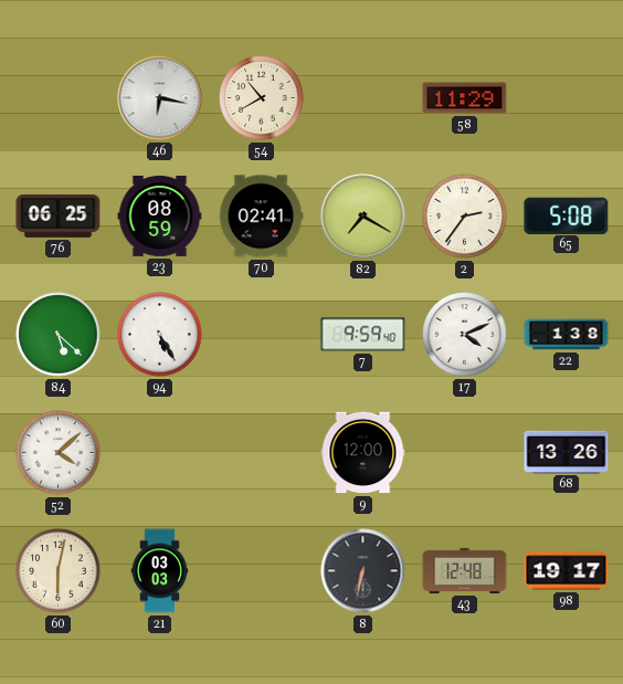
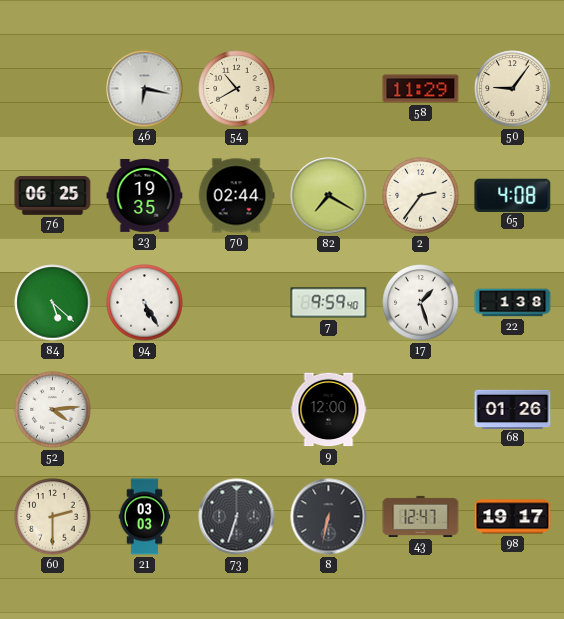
50: none -> 9:06 (513, 89)
23: 08:59 -> 19:35 (145, 195)
70: 02:41 -> 02:44 (236, 196)
65: 5:08 -> 4:08 (513, 195)
17: 4:11 -> 1:27 (421, 303)
52: 4:08 -> 4:14 (53, 410)
68: 13:26 -> 01:26 (513, 409)
60: 6:02 -> 2:30 (53, 517)
73: none -> 6:33 (237, 517)
43: 12:48 -> 12:47 (421, 516)
